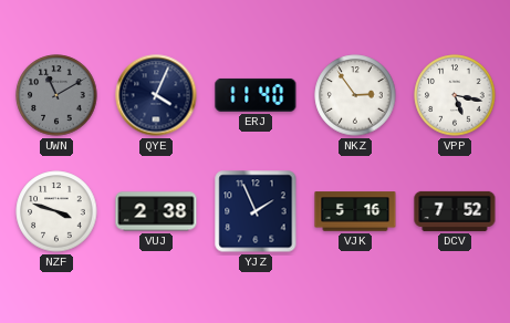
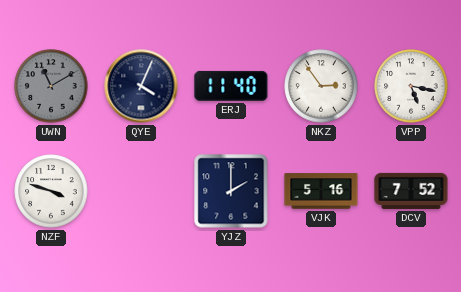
VUJ: 2:38 -> none (156, 211)
YJZ: 1:56 -> 2:00 (231, 191)
